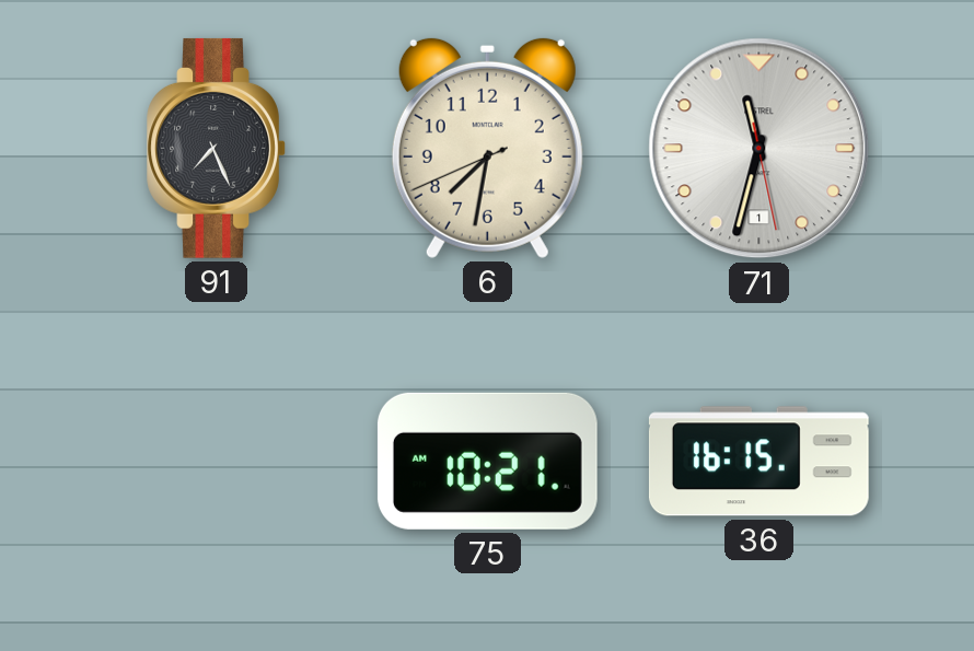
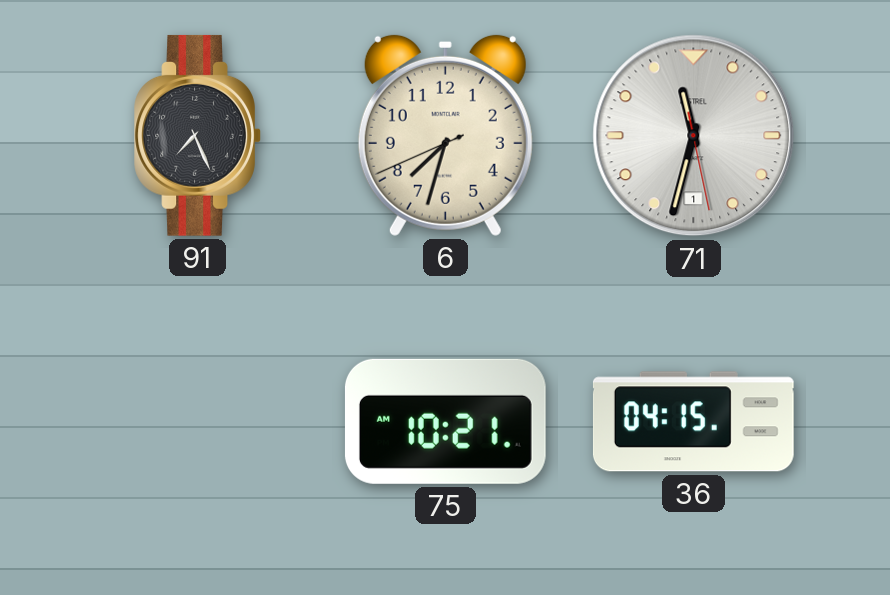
6: 7:31 -> 7:32 (445, 135)
36: 16:15 -> 04:15 (693, 422)
